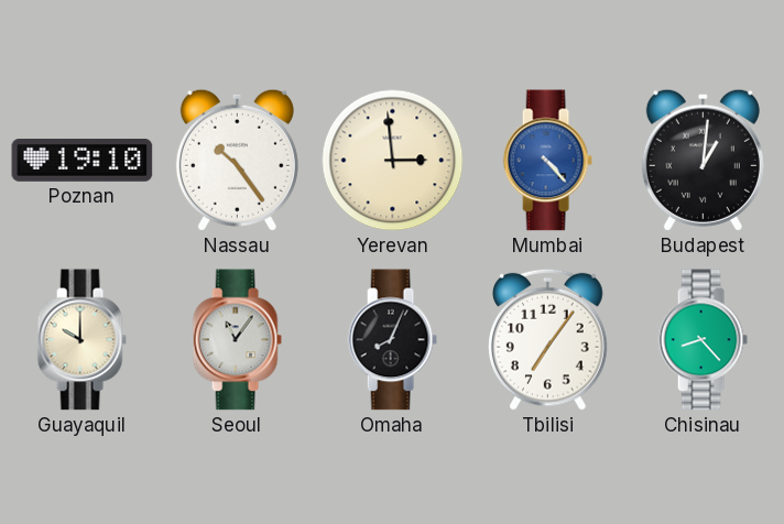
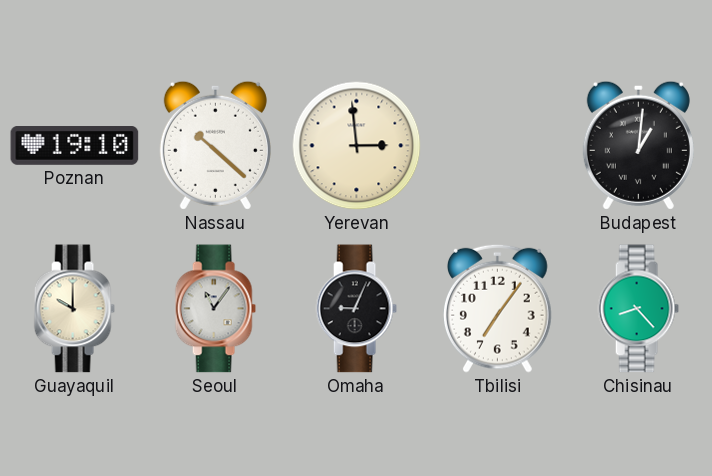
Nassau: 10:24 -> 10:22 (215, 145)
Mumbai: 4:23 -> none (547, 161)
Omaha: 8:04 -> 9:04 (356, 309)
